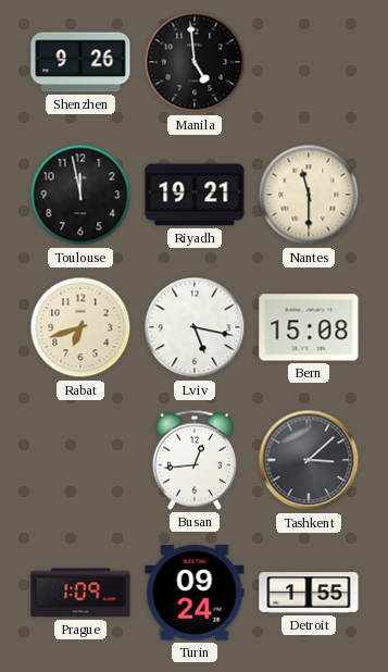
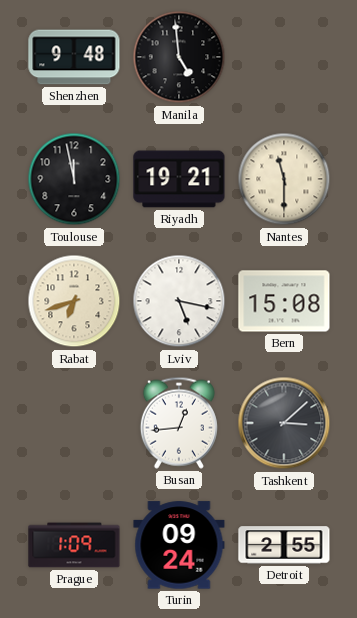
Shenzhen: 9:26 -> 9:48 (74, 57)
Detroit: 1:55 -> 2:55 (284, 545)
